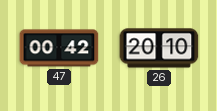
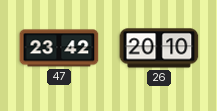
47: 00:42 -> 23:42 (59, 48)
